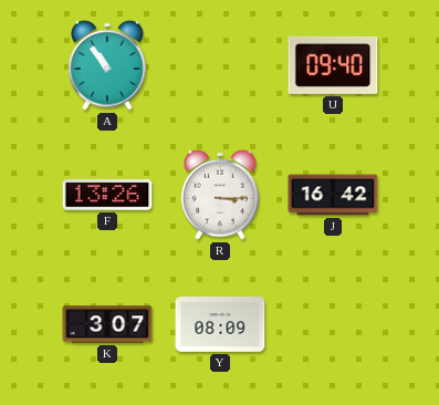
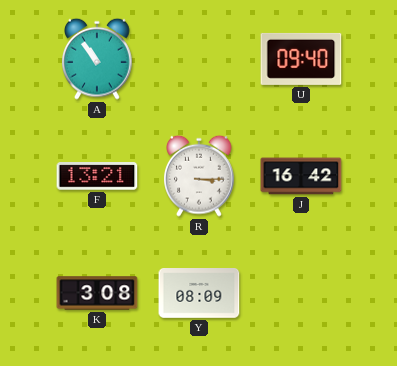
F: 13:26 -> 13:21 (97, 176)
K: 3:07 -> 3:08 (97, 293)
